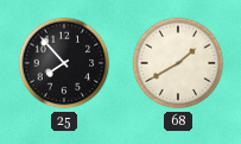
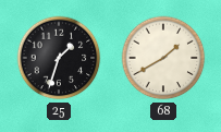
25: 7:53 -> 1:33 (59, 58)
